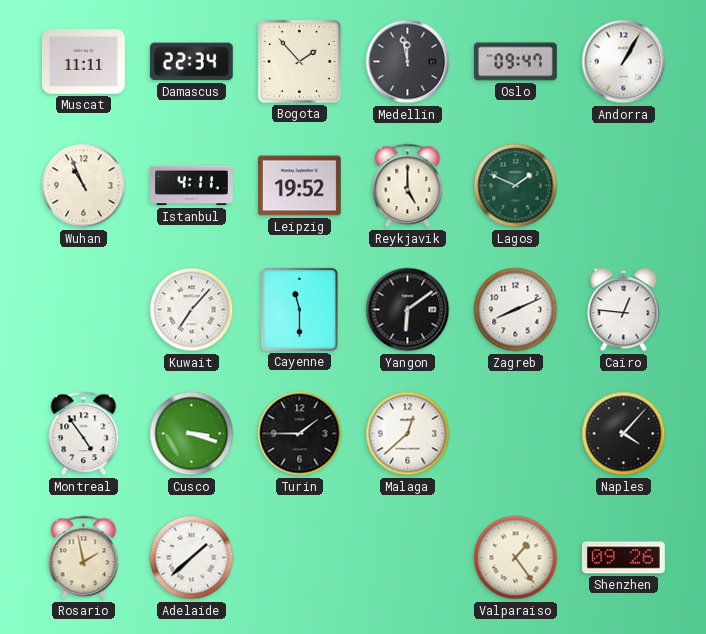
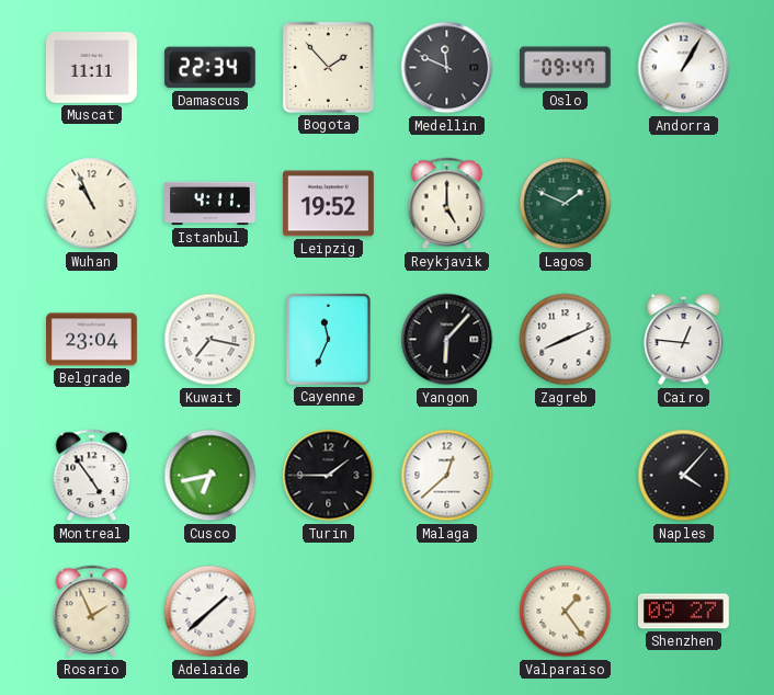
Medellin: 11:58 -> 11:49 (447, 68)
Belgrade: none -> 23:04 (92, 340)
Kuwait: 7:07 -> 7:17 (210, 340)
Cayenne: 11:30 -> 11:34 (328, 339)
Yangon: 6:09 -> 6:07 (447, 340)
Cusco: 3:18 -> 6:43 (210, 476)
Rosario: 1:58 -> 1:56 (92, 612)
Shenzhen: 09:26 -> 09:27 (683, 612)
